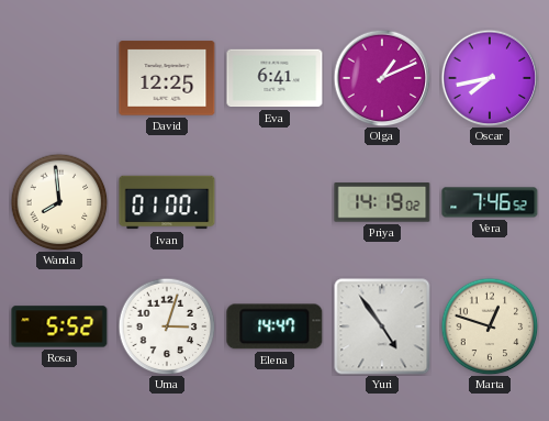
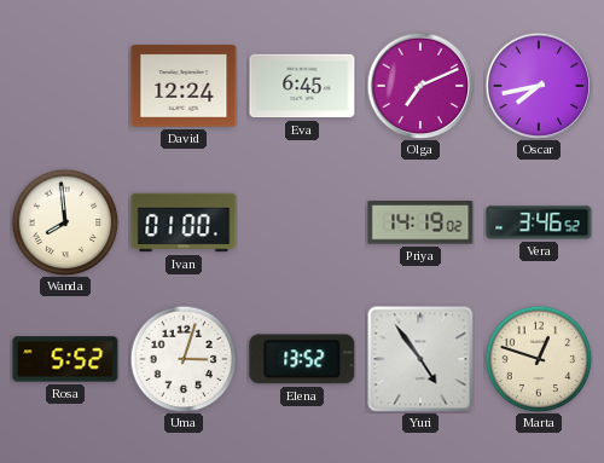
David: 12:25 -> 12:24 (184, 86)
Eva: 6:41 -> 6:45 (302, 86)
Olga: 1:11 -> 7:11 (420, 86)
Vera: 7:46 -> 3:46 (539, 222)
Elena: 14:47 -> 13:52 (302, 359)
